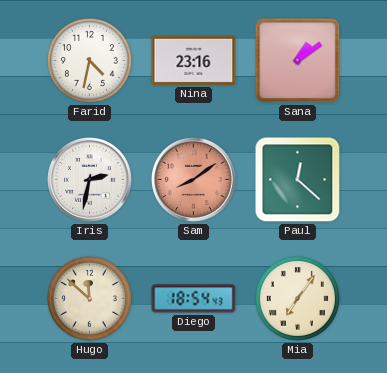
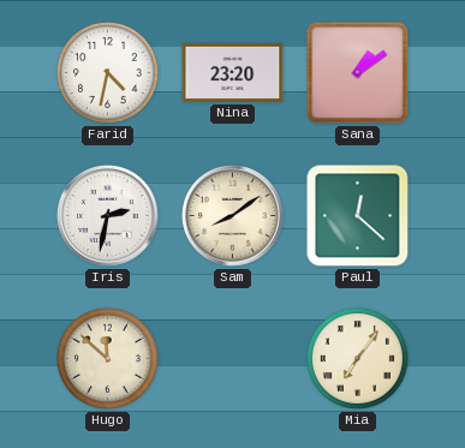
Nina: 23:16 -> 23:20 (233, 72)
Sam dial: salmon -> cream (233, 216)
Diego: 18:54 -> none (194, 299)
